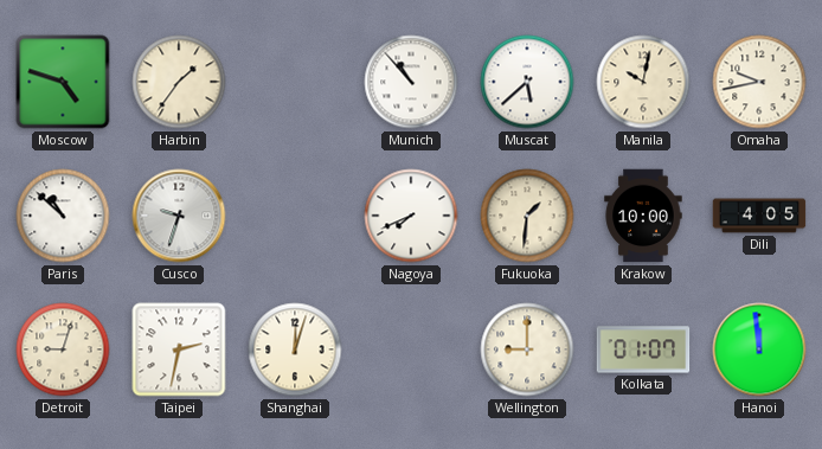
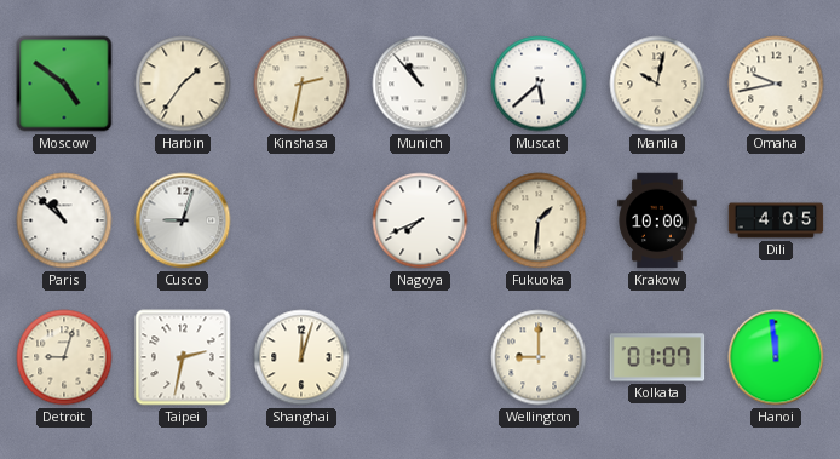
Moscow: 4:48 -> 4:51 (64, 84)
Kinshasa: none -> 2:32 (301, 84)
Cusco: 9:33 -> 9:03 (183, 220)
